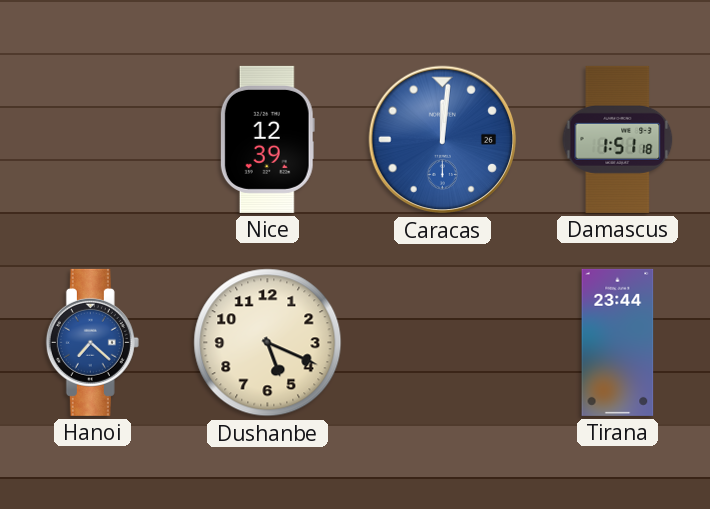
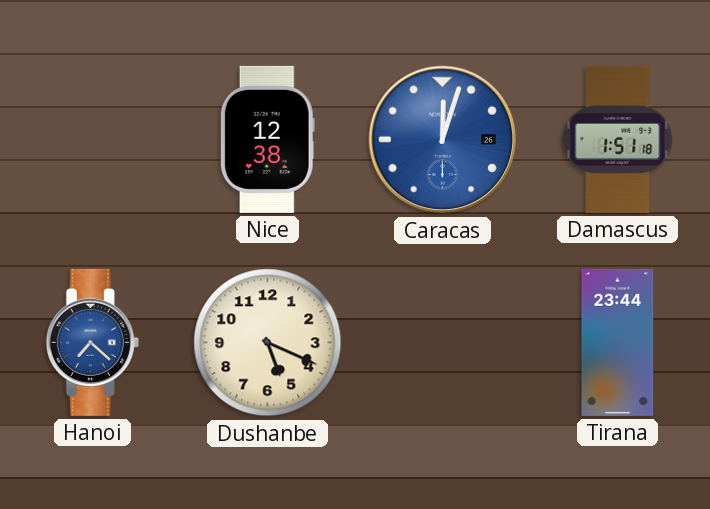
Nice: 12:39 -> 12:38 (267, 139)
Caracas: 12:01 -> 12:03 (443, 140)
